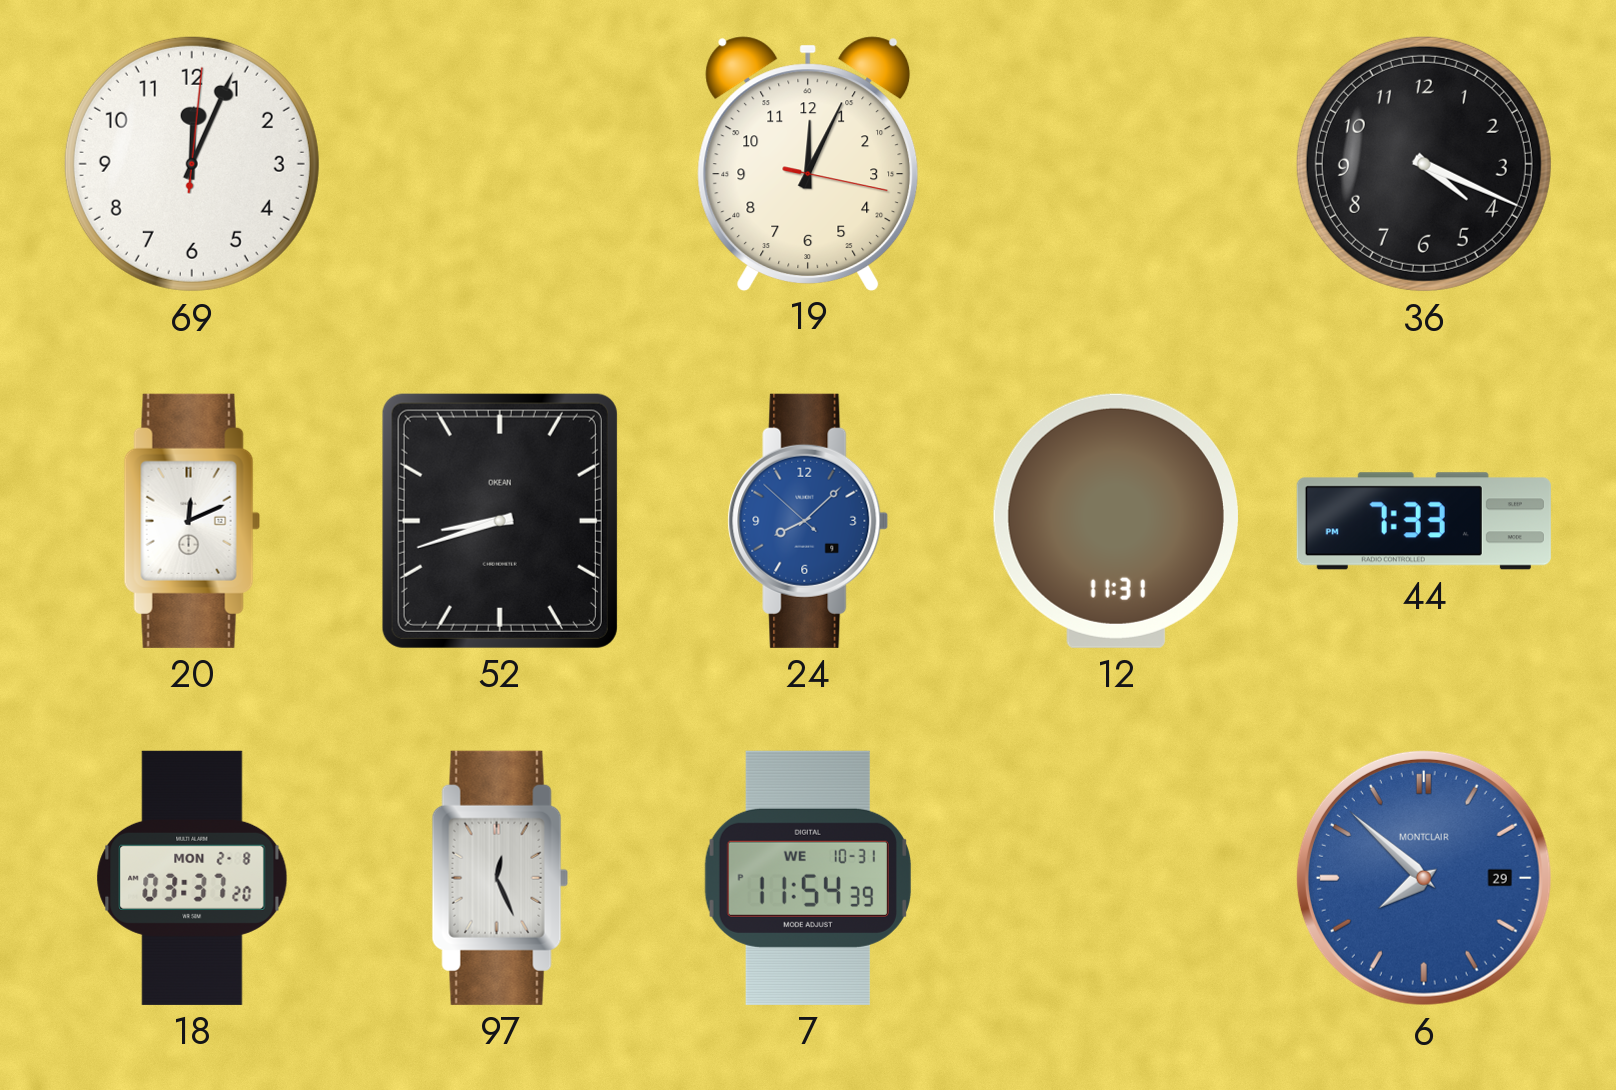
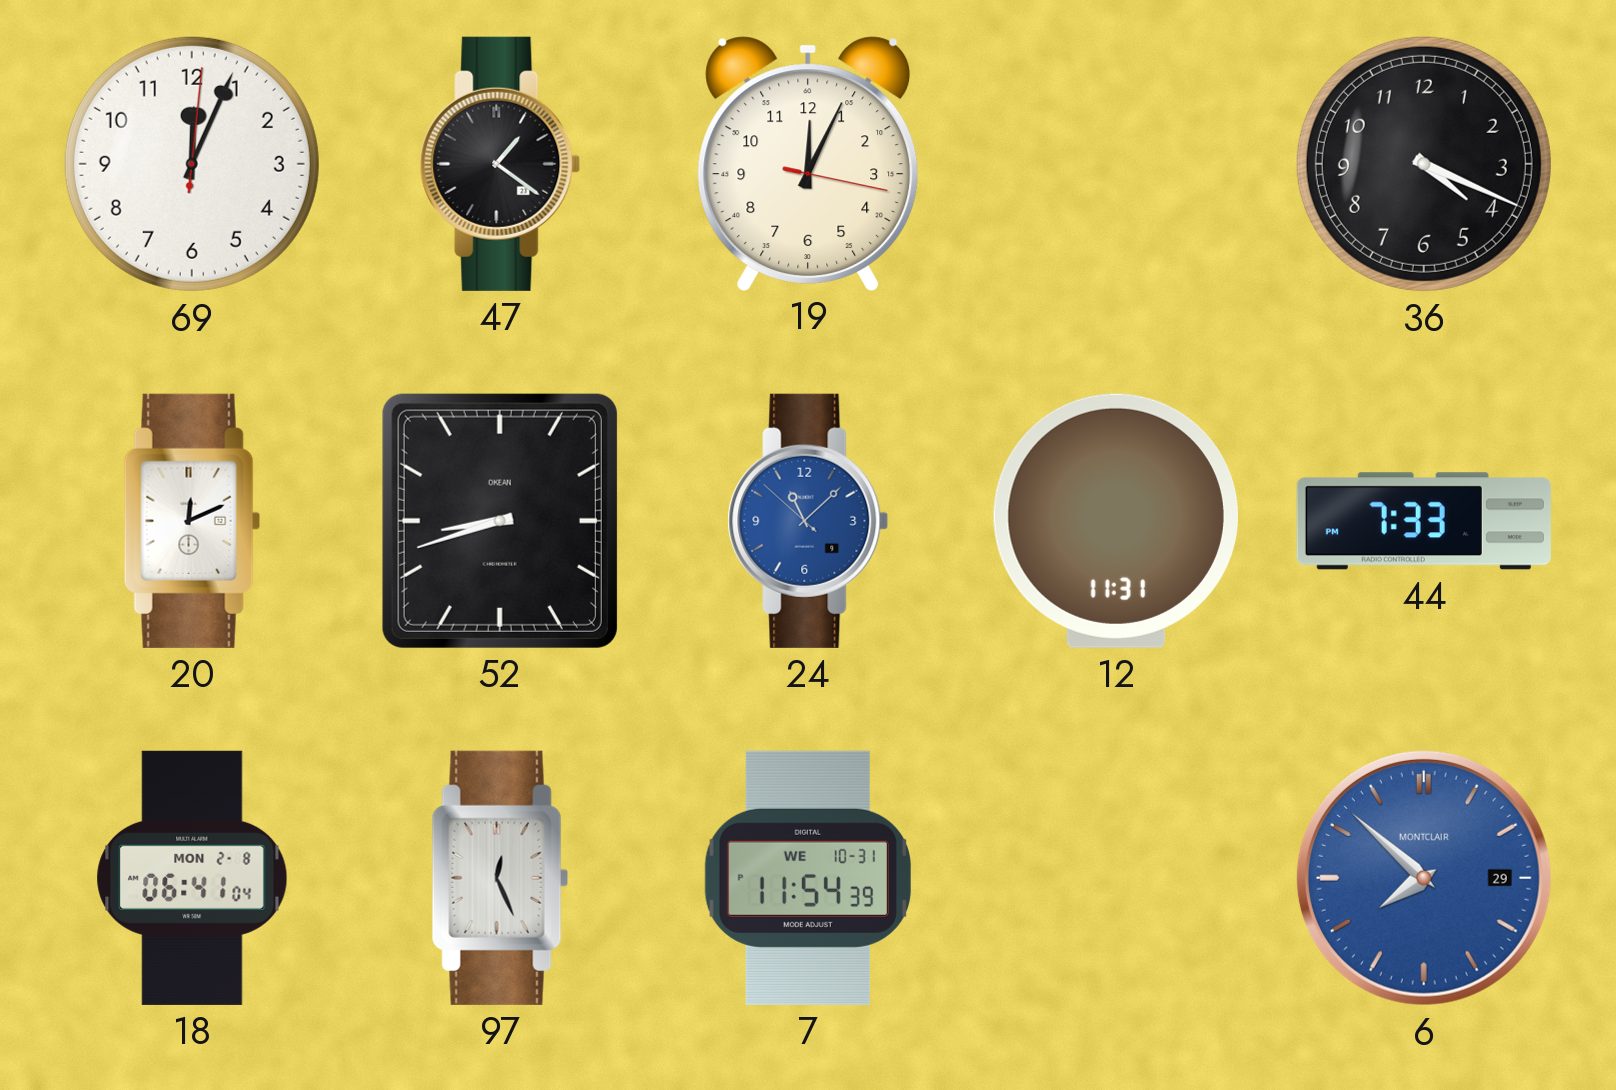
47: none -> 1:21 (500, 164)
24: 8:07 -> 11:07 (808, 521)
18: 03:37 -> 06:41 (192, 878)
